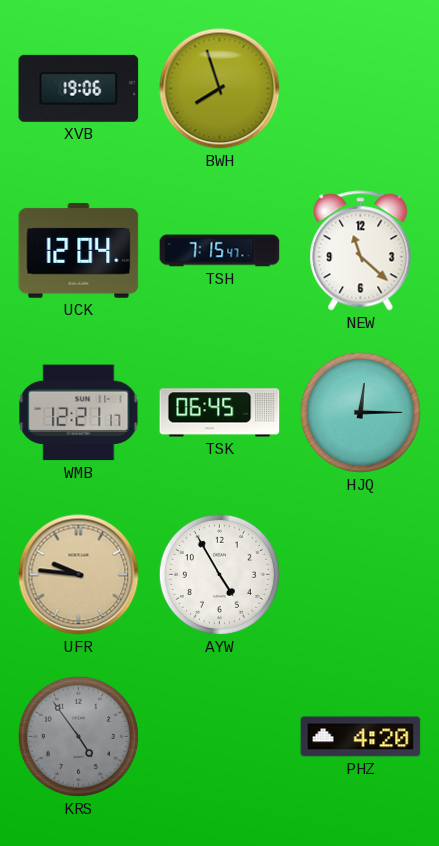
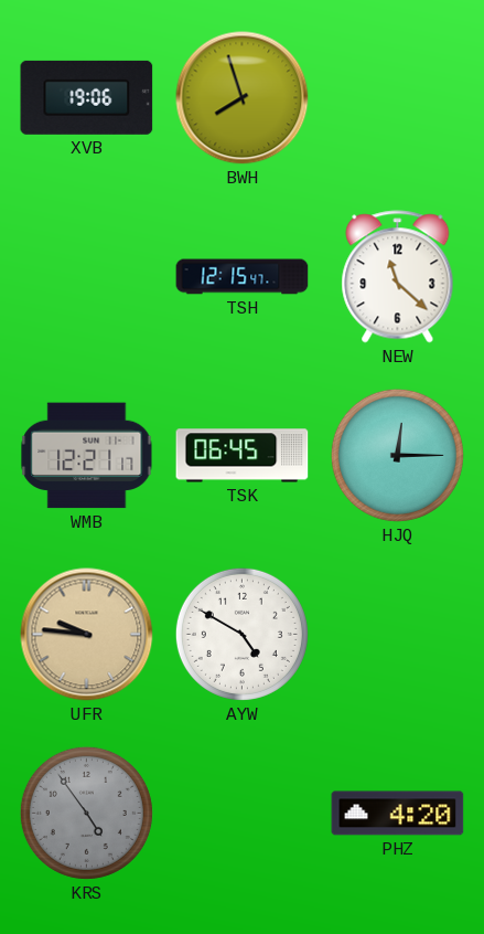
UCK: 12:04 -> none (79, 250)
TSH: 7:15 -> 12:15 (243, 277)
AYW: 4:55 -> 4:50 (241, 634)
